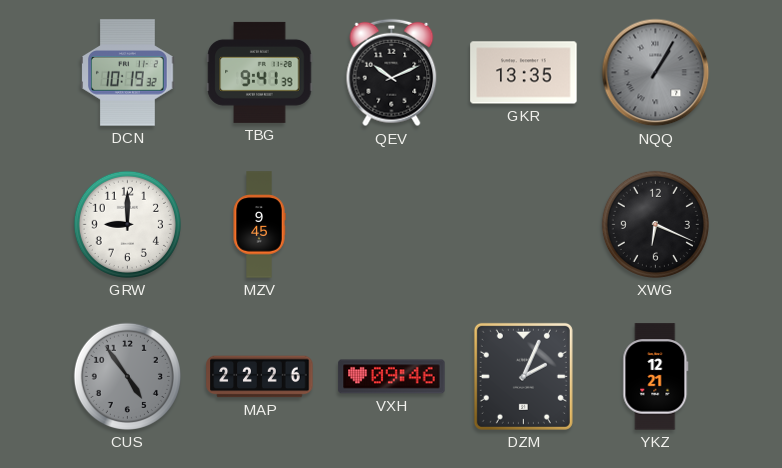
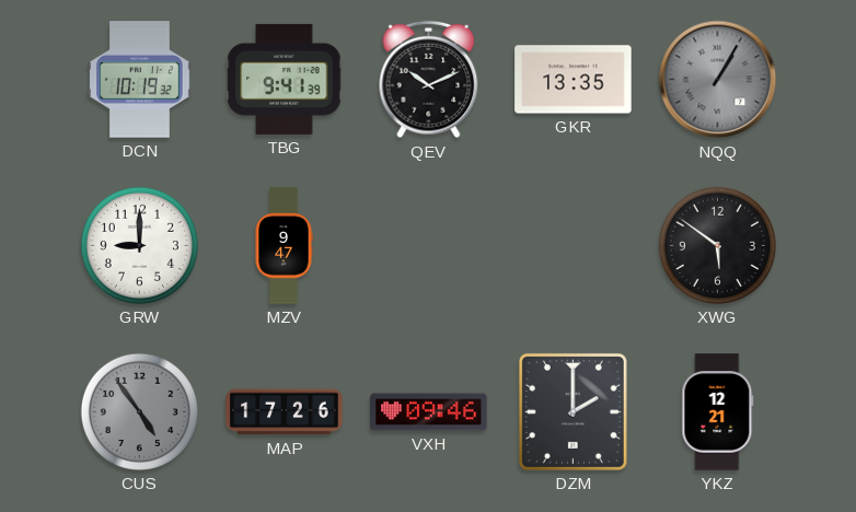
MZV: 9:45 -> 9:47 (284, 246)
XWG: 6:19 -> 5:51 (717, 245)
MAP: 22:26 -> 17:26 (285, 412)
DZM: 2:04 -> 2:00 (572, 411)
